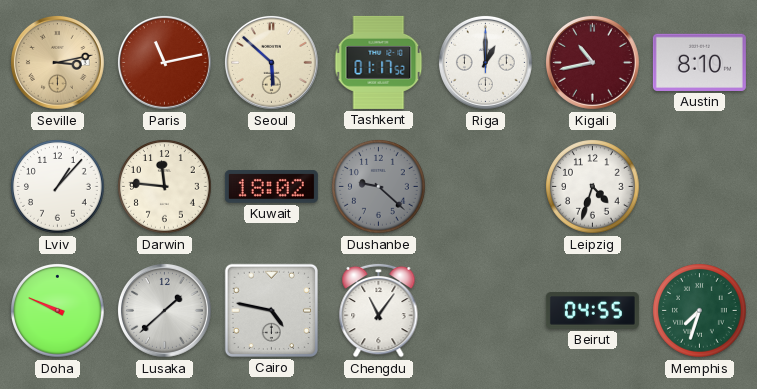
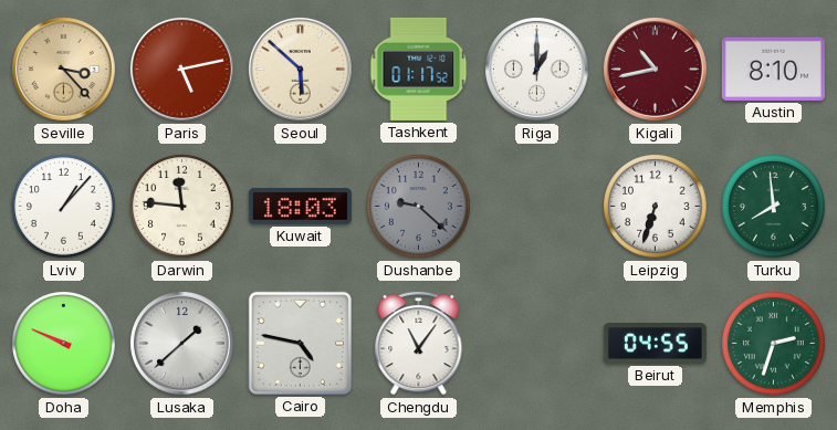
Seville: 3:13 -> 3:23 (63, 69)
Paris: 11:13 -> 5:13 (181, 69)
Kuwait: 18:02 -> 18:03 (300, 207)
Leipzig: 4:33 -> 6:33 (656, 207)
Turku: none -> 7:59 (774, 207)
Memphis: 7:33 -> 2:33 (774, 344)
